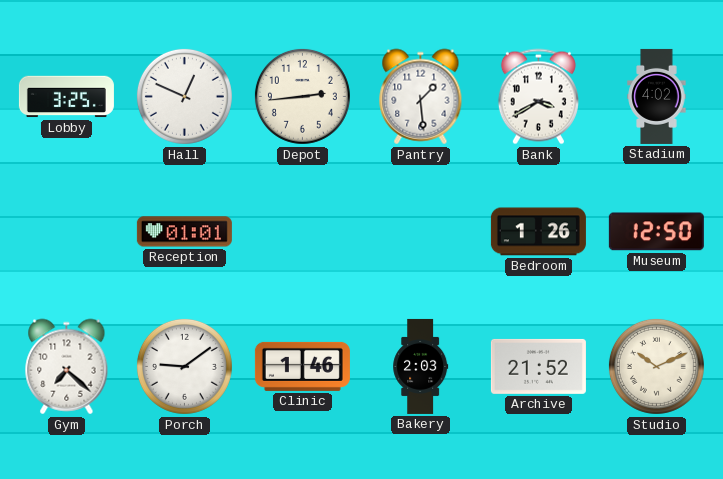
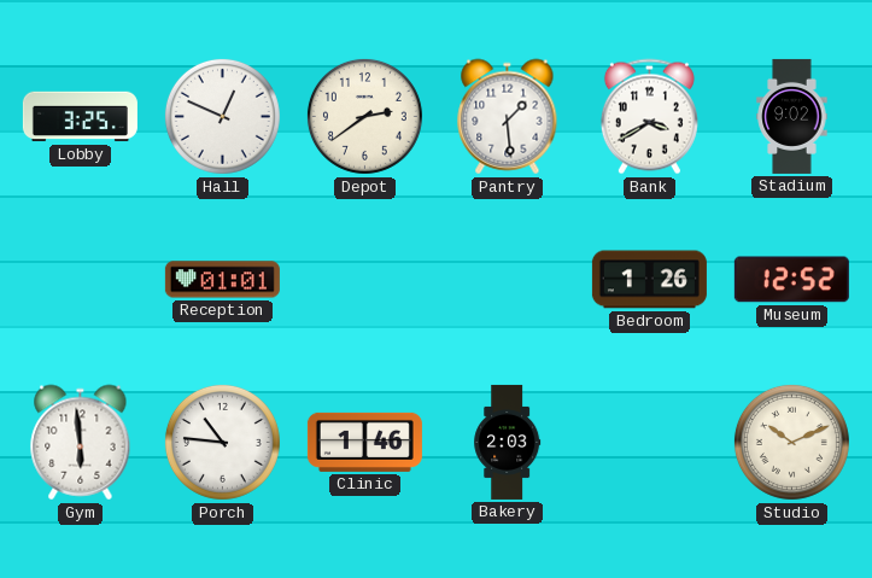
Depot: 2:44 -> 2:39 (364, 116)
Stadium: 4:02 -> 9:02 (792, 116)
Museum: 12:50 -> 12:52 (791, 280)
Gym: 7:22 -> 5:59 (81, 443)
Porch: 9:09 -> 10:46 (222, 442)
Archive: 21:52 -> none (538, 366)
